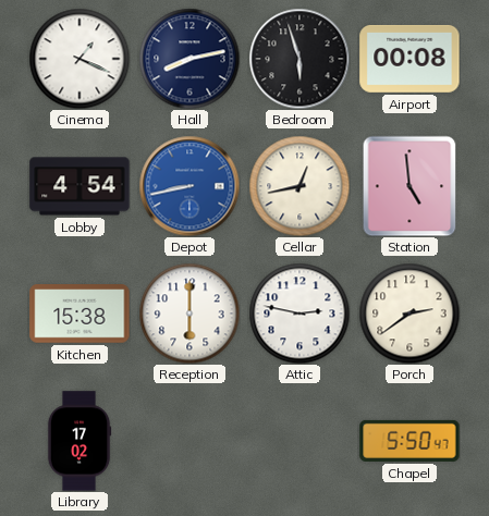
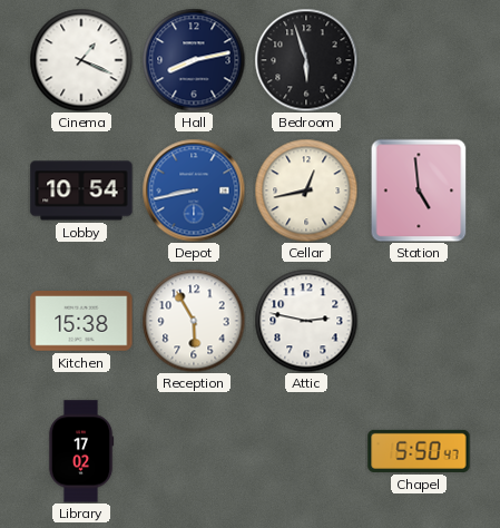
Airport: 00:08 -> none (409, 59)
Lobby: 4:54 -> 10:54 (81, 190)
Reception: 6:00 -> 5:55 (194, 321)
Porch: 2:39 -> none (409, 314)
